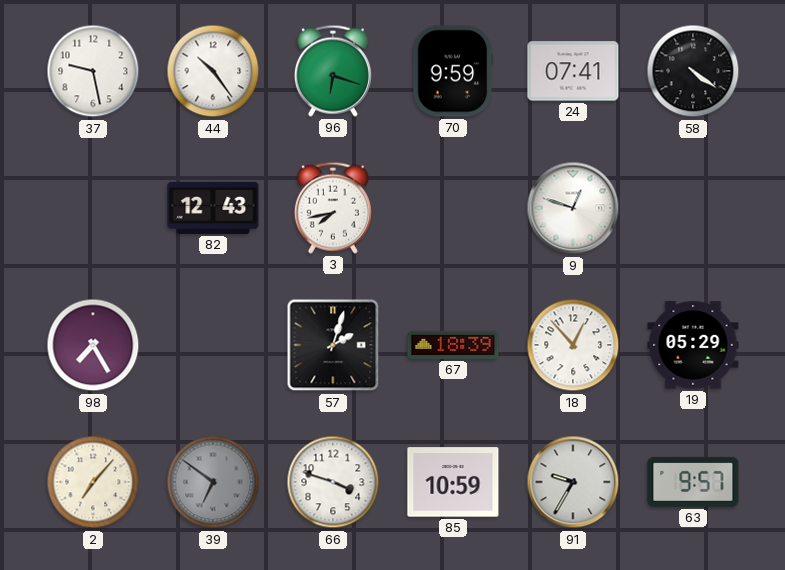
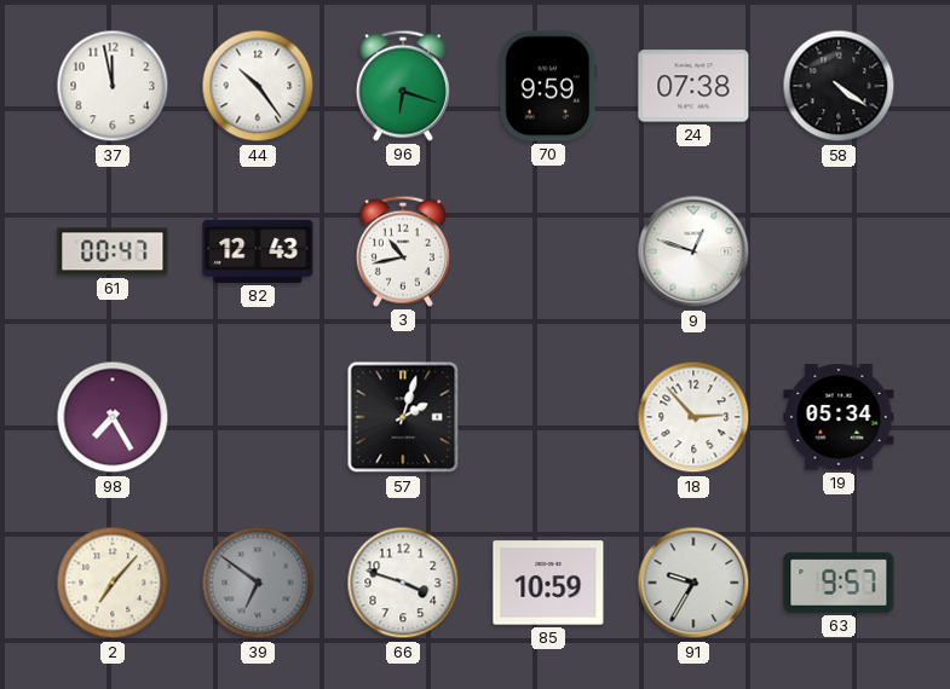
37: 9:28 -> 11:58 (113, 86)
24: 07:41 -> 07:38 (693, 86)
61: none -> 00:47 (113, 251)
3: 7:43 -> 10:43 (403, 251)
67: 18:39 -> none (453, 345)
18: 12:53 -> 2:53 (693, 417)
19: 05:29 -> 05:34 (839, 417)
